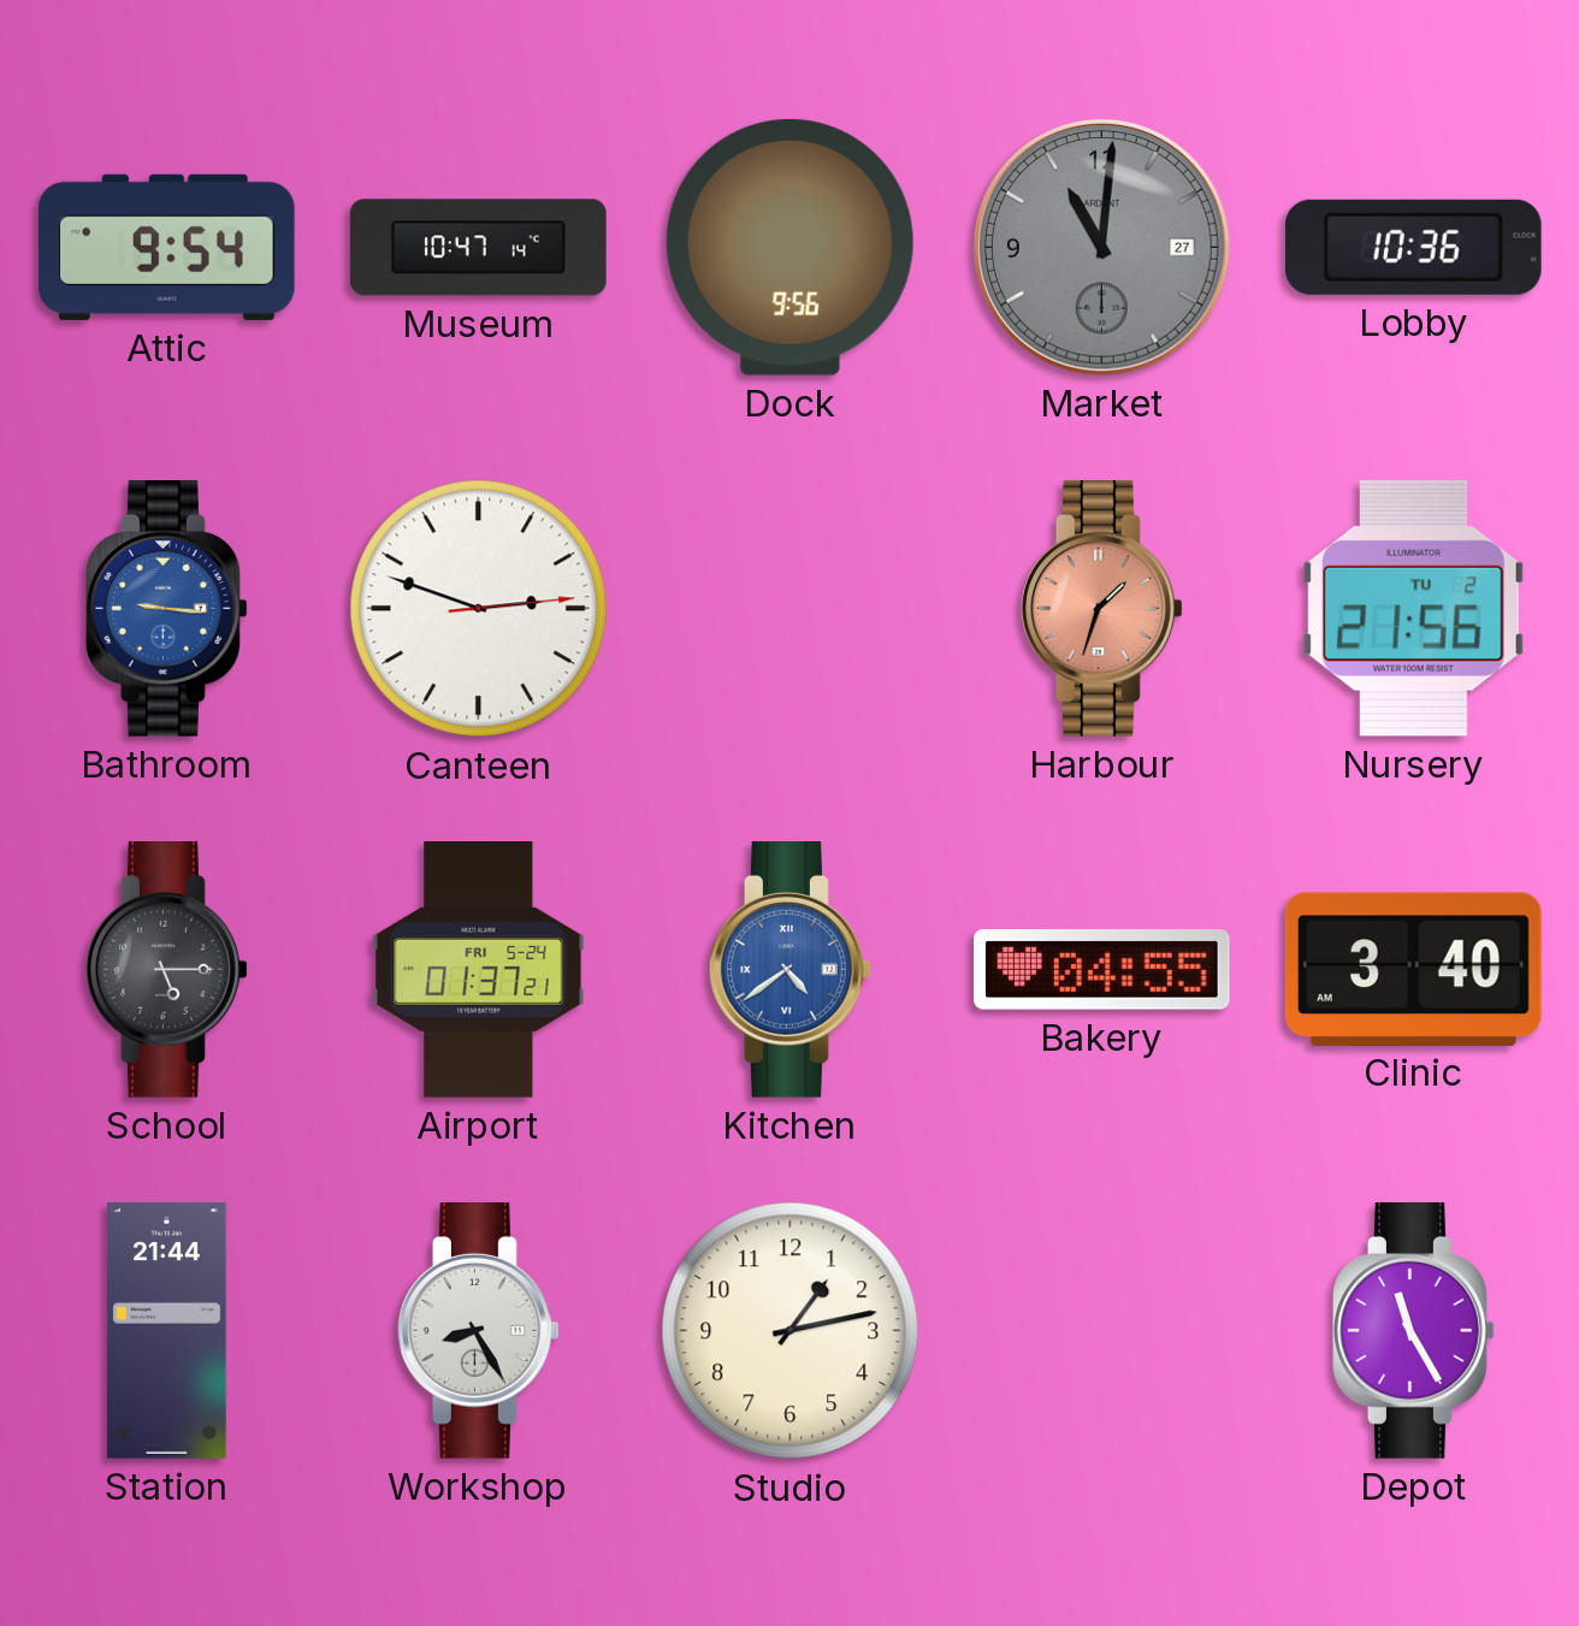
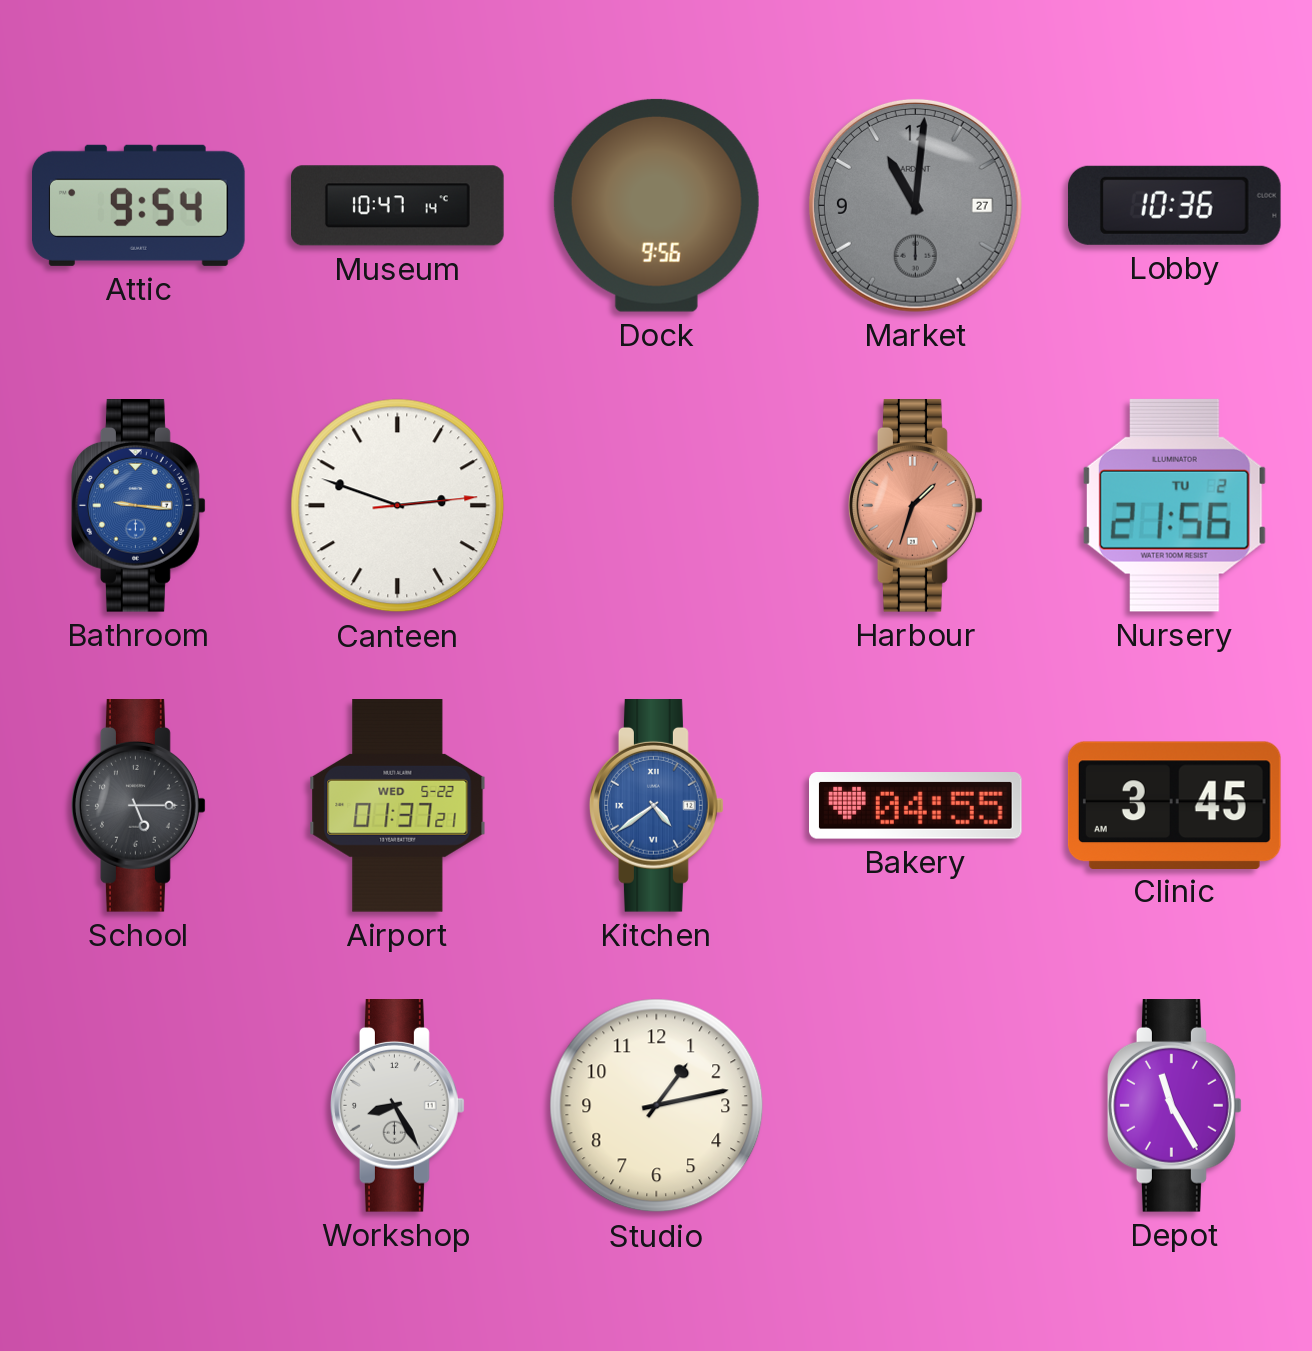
Airport date: FRI 5-24 -> WED 5-22 (398, 806)
Clinic: 3:40 -> 3:45 (1174, 805)
Station: 21:44 -> none (166, 1331)
